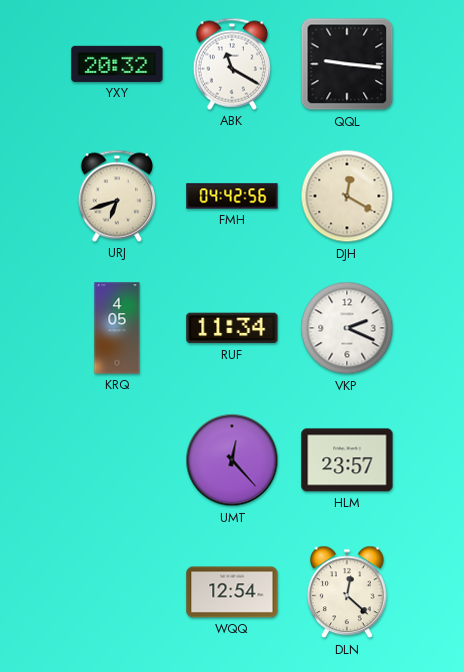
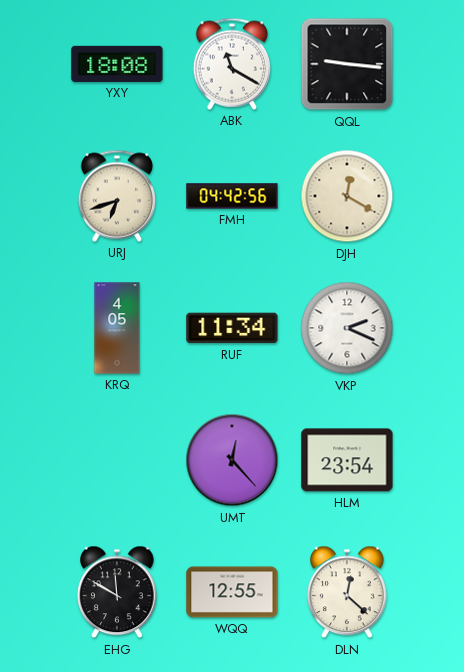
YXY: 20:32 -> 18:08 (117, 64)
HLM: 23:57 -> 23:54 (347, 460)
EHG: none -> 11:50 (117, 592)
WQQ: 12:54 -> 12:55 (232, 592)
